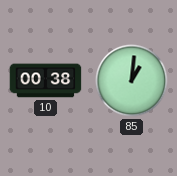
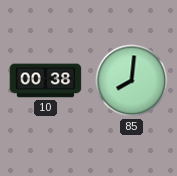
85: 1:01 -> 8:01 (132, 81)
